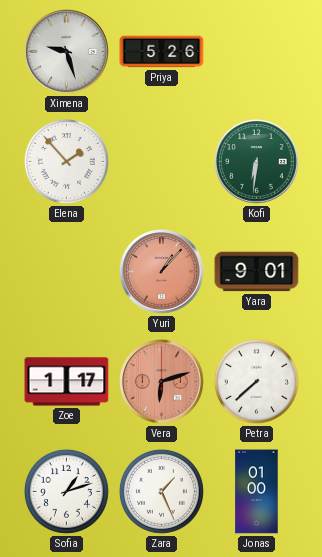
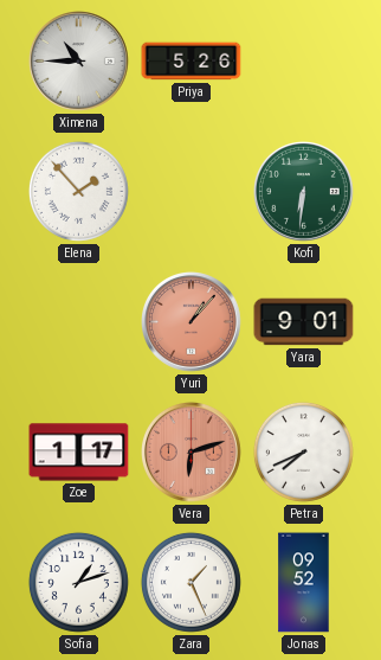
Ximena: 9:27 -> 10:45 (79, 62)
Petra: 7:38 -> 7:41 (303, 451)
Jonas: 01:00 -> 09:52 (304, 583)
